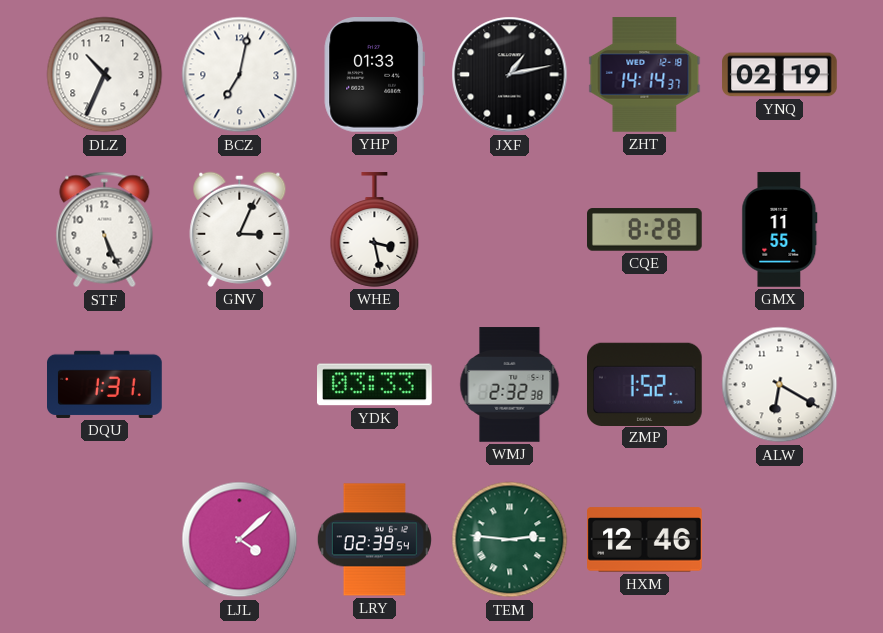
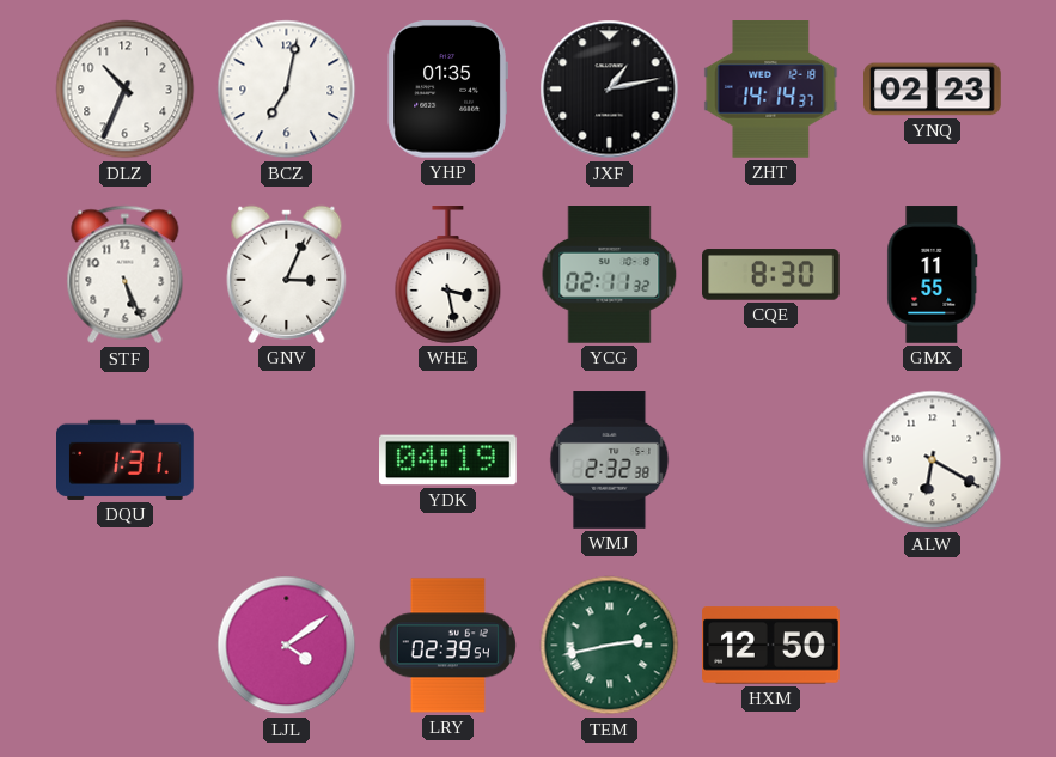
YHP: 01:33 -> 01:35 (447, 90)
YNQ: 02:19 -> 02:23 (933, 90)
YCG: none -> 02:11 (610, 275)
CQE: 8:28 -> 8:30 (771, 275)
YDK: 03:33 -> 04:19 (448, 460)
ZMP: 1:52 -> none (645, 384)
LJL: 4:08 -> 4:09 (287, 646)
TEM: 2:46 -> 2:43 (610, 646)
HXM: 12:46 -> 12:50 (771, 646)
